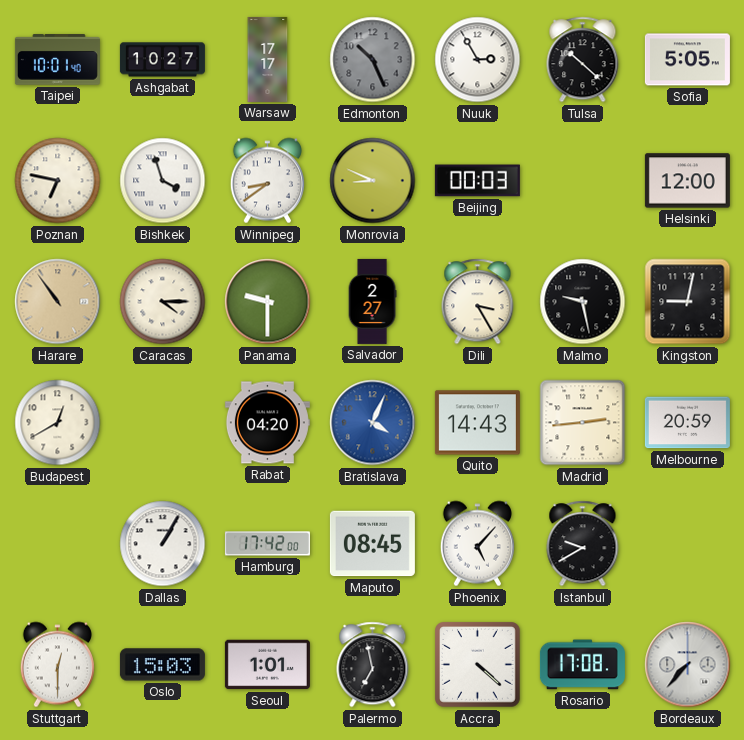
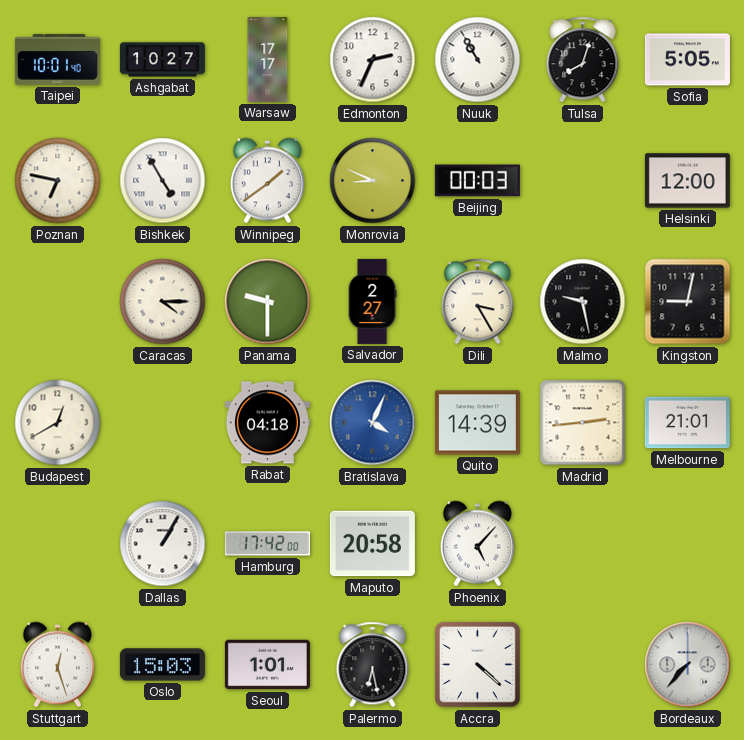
Edmonton: 10:26 -> 2:34 (373, 60)
Edmonton dial: grey -> white (373, 60)
Nuuk: 2:55 -> 10:55 (478, 60)
Tulsa: 10:22 -> 8:03 (583, 60)
Bishkek: 3:57 -> 4:55 (163, 181)
Winnipeg: 8:39 -> 1:39 (267, 181)
Harare: 10:54 -> none (58, 302)
Rabat: 04:20 -> 04:18 (267, 423)
Quito: 14:43 -> 14:39 (477, 423)
Melbourne: 20:59 -> 21:01 (687, 423)
Maputo: 08:45 -> 20:58 (372, 544)
Istanbul: 9:40 -> none (583, 544)
Stuttgart: 12:30 -> 12:27 (57, 665)
Palermo: 6:58 -> 6:28 (373, 665)
Rosario: 17:08 -> none (582, 665)
